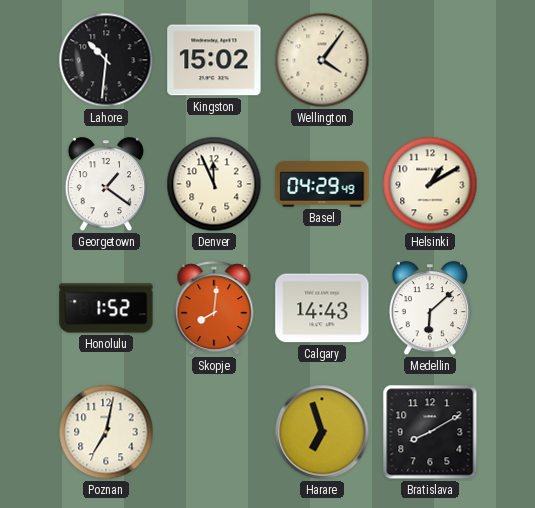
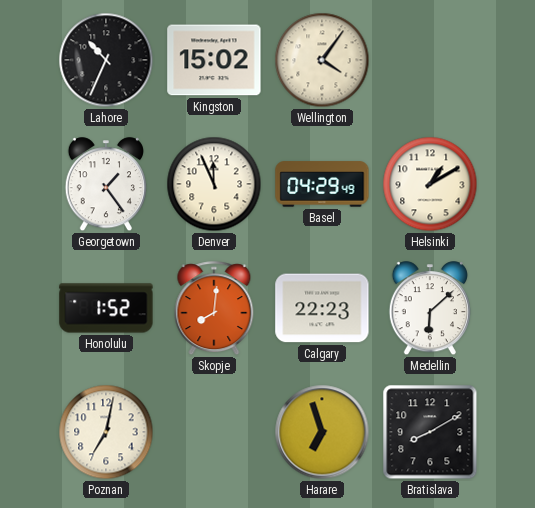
Lahore: 10:31 -> 10:34 (106, 60)
Georgetown: 1:21 -> 1:24 (106, 185)
Calgary: 14:43 -> 22:23 (322, 308)
